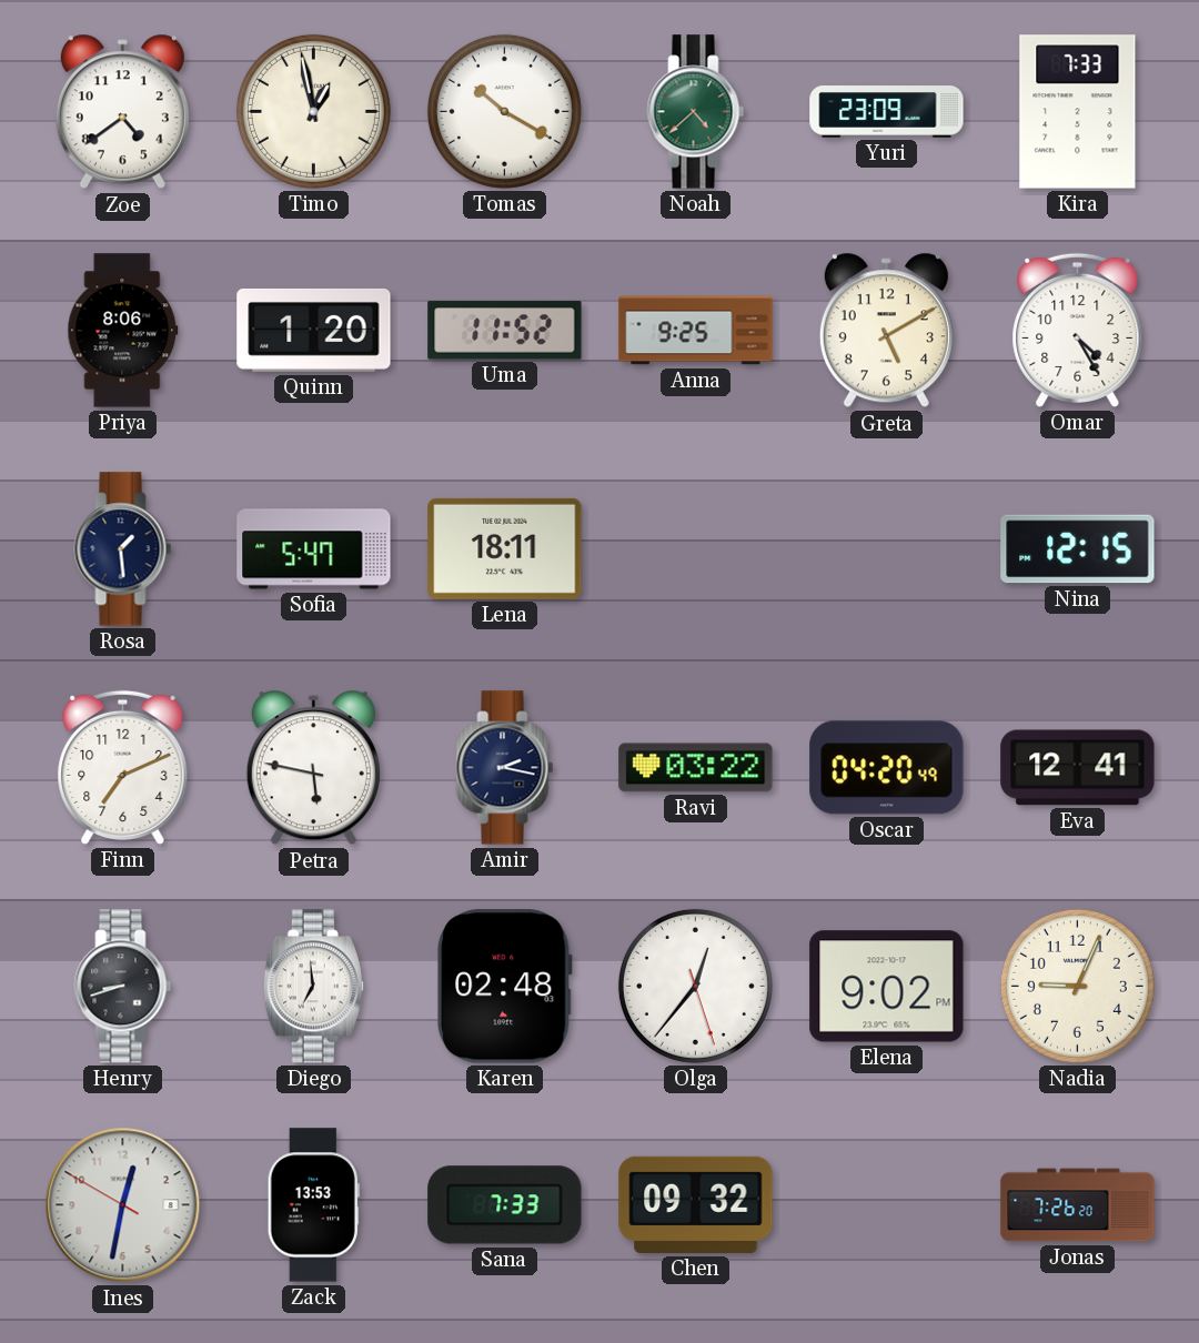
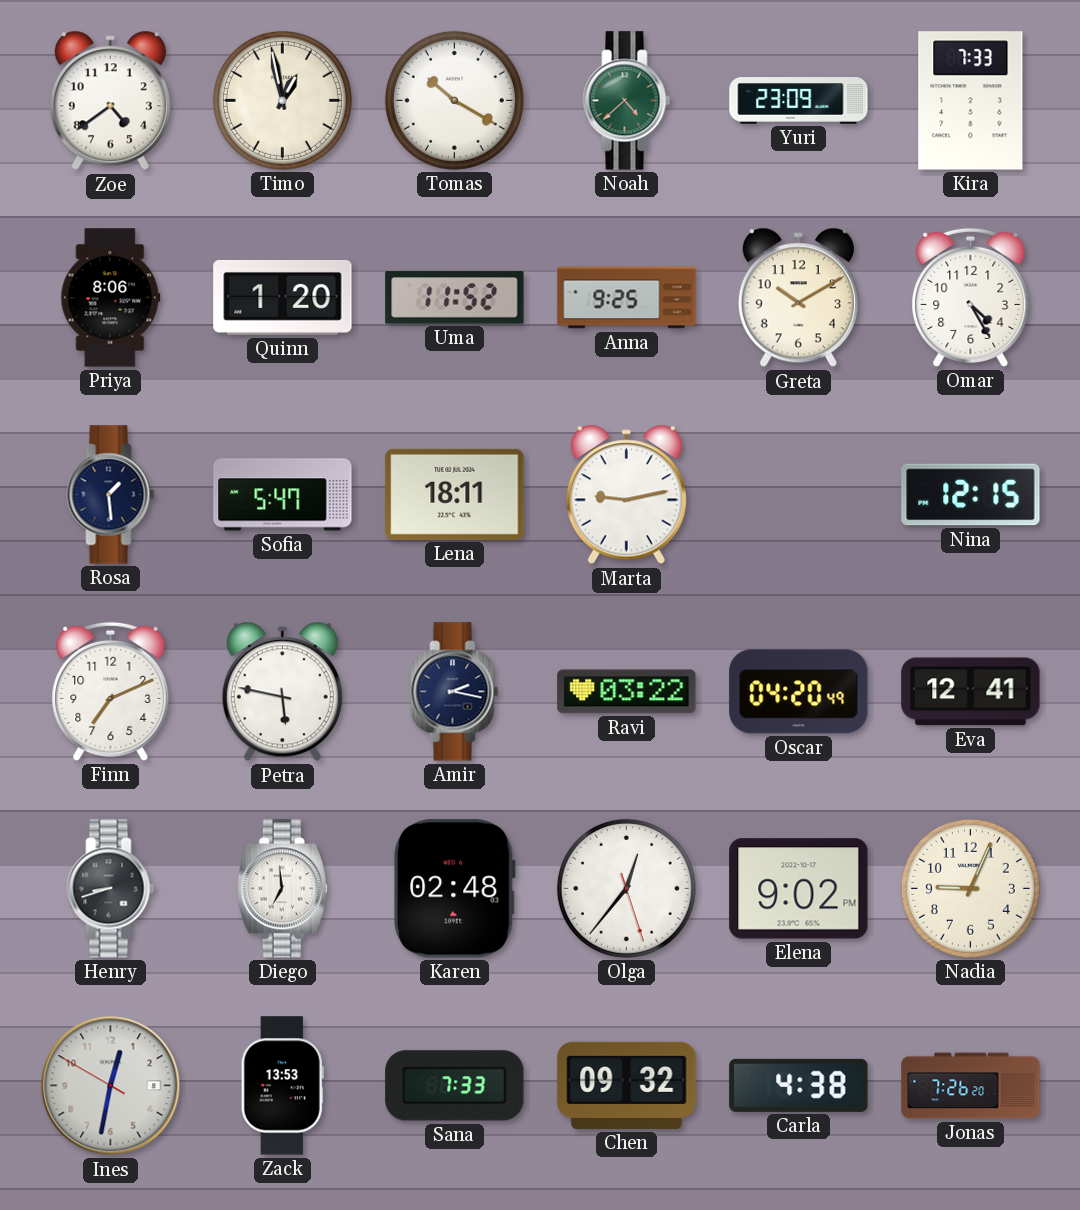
Greta: 5:10 -> 10:10 (798, 298)
Marta: none -> 9:13 (626, 495)
Carla: none -> 4:38 (799, 1085)
